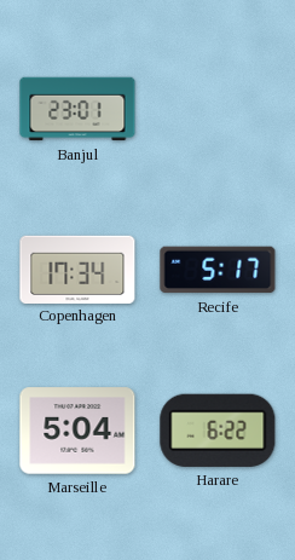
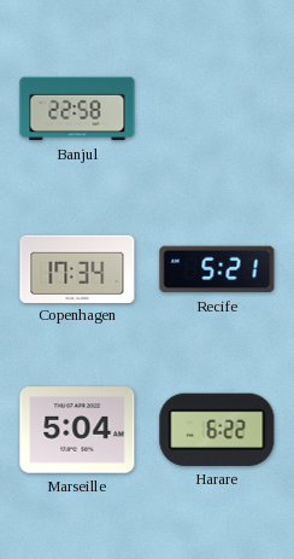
Banjul: 23:01 -> 22:58 (77, 109)
Recife: 5:17 -> 5:21 (217, 269)
